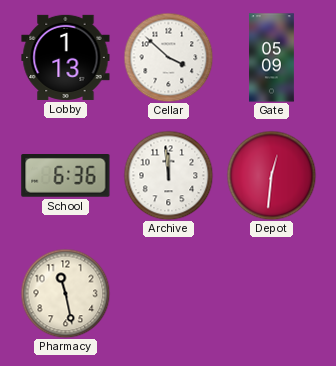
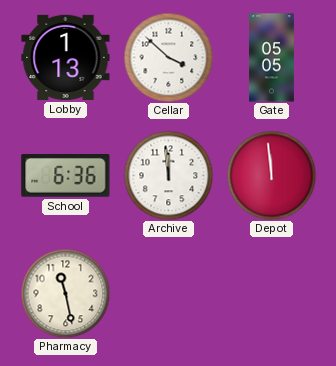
Gate: 05:09 -> 05:05 (272, 58)
Depot: 12:31 -> 11:59 (271, 175)
